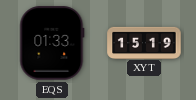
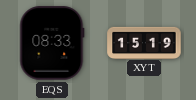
EQS: 01:33 -> 08:33 (52, 43)
